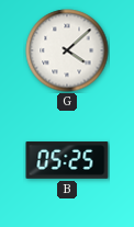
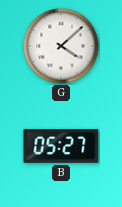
B: 05:25 -> 05:27 (61, 146)
